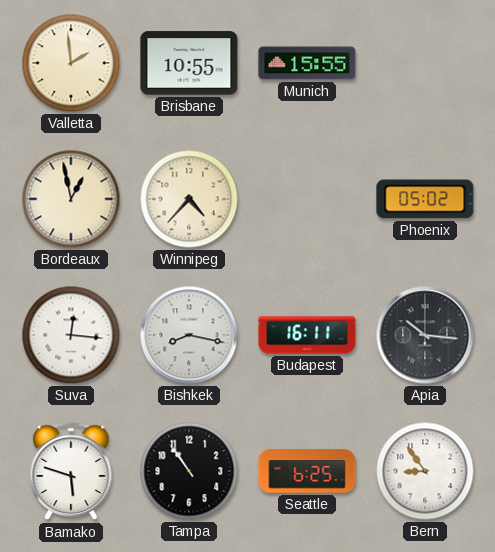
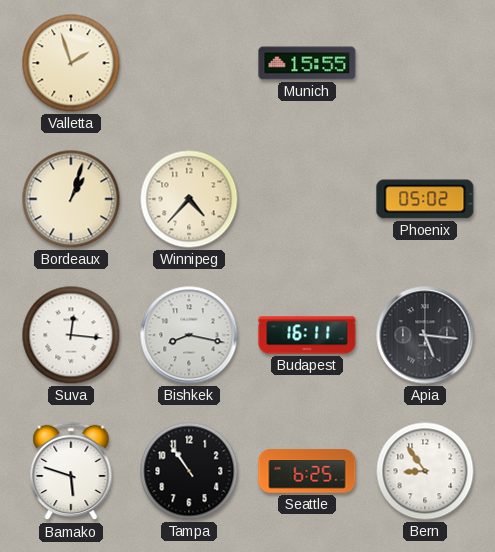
Valletta: 1:59 -> 1:57 (71, 63)
Brisbane: 10:55 -> none (189, 63)
Bordeaux: 12:58 -> 1:03 (71, 199)
Apia: 10:16 -> 5:16 (425, 335)
